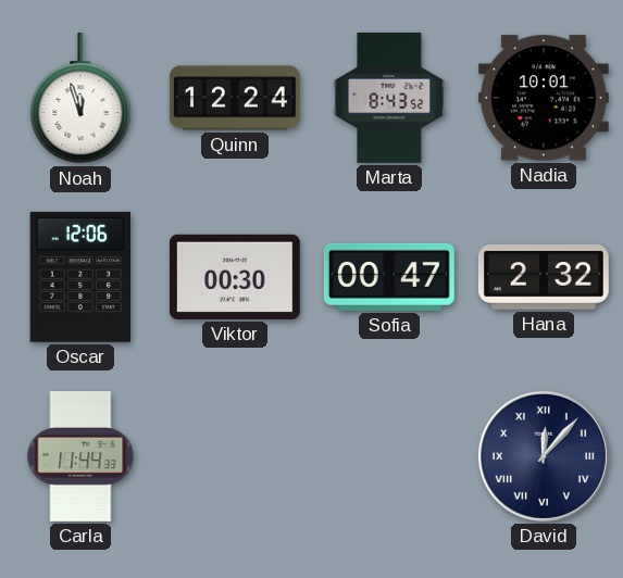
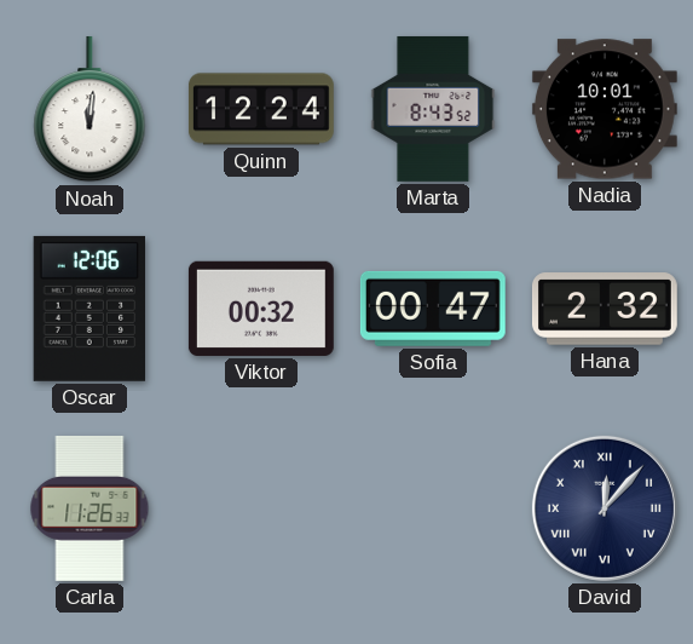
Noah: 11:57 -> 12:01 (89, 109)
Viktor: 00:30 -> 00:32 (261, 309)
Carla: 11:44 -> 11:26 (89, 508)
